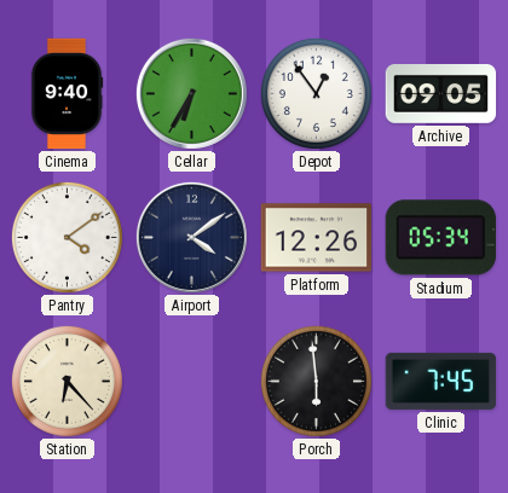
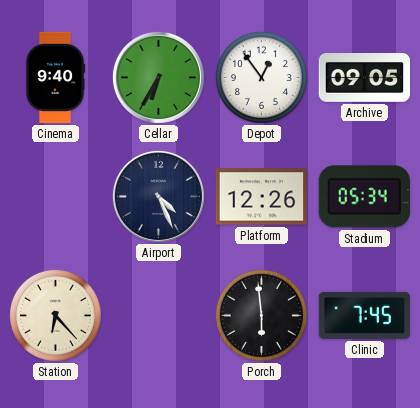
Pantry: 4:09 -> none (67, 237)
Airport: 4:09 -> 4:26 (158, 196)
